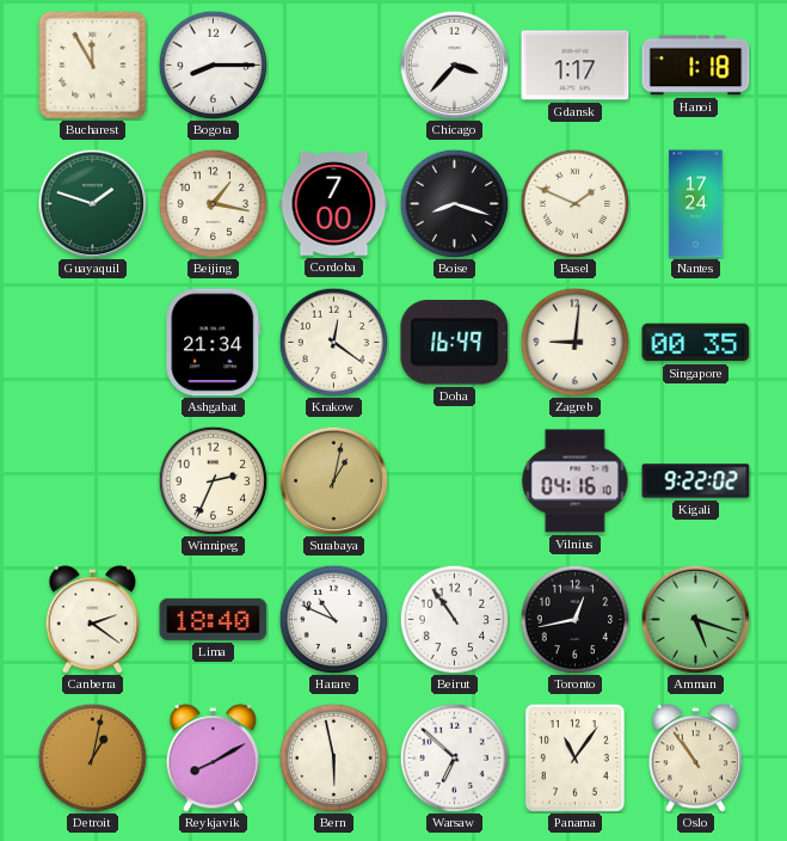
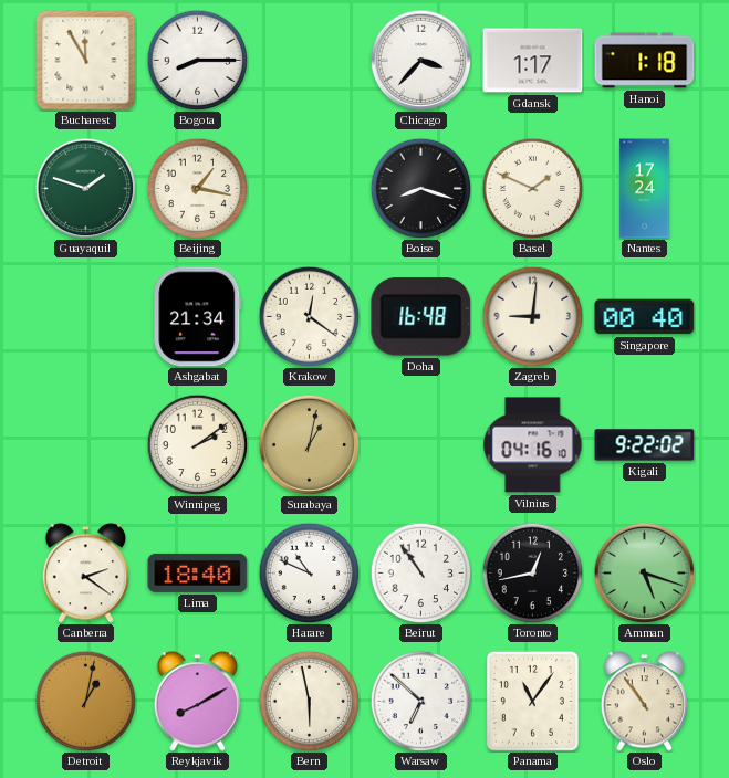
Cordoba: 7:00 -> none (334, 204)
Doha: 16:49 -> 16:48 (421, 317)
Singapore: 00:35 -> 00:40 (645, 317)
Winnipeg: 2:34 -> 2:09 (197, 444)
